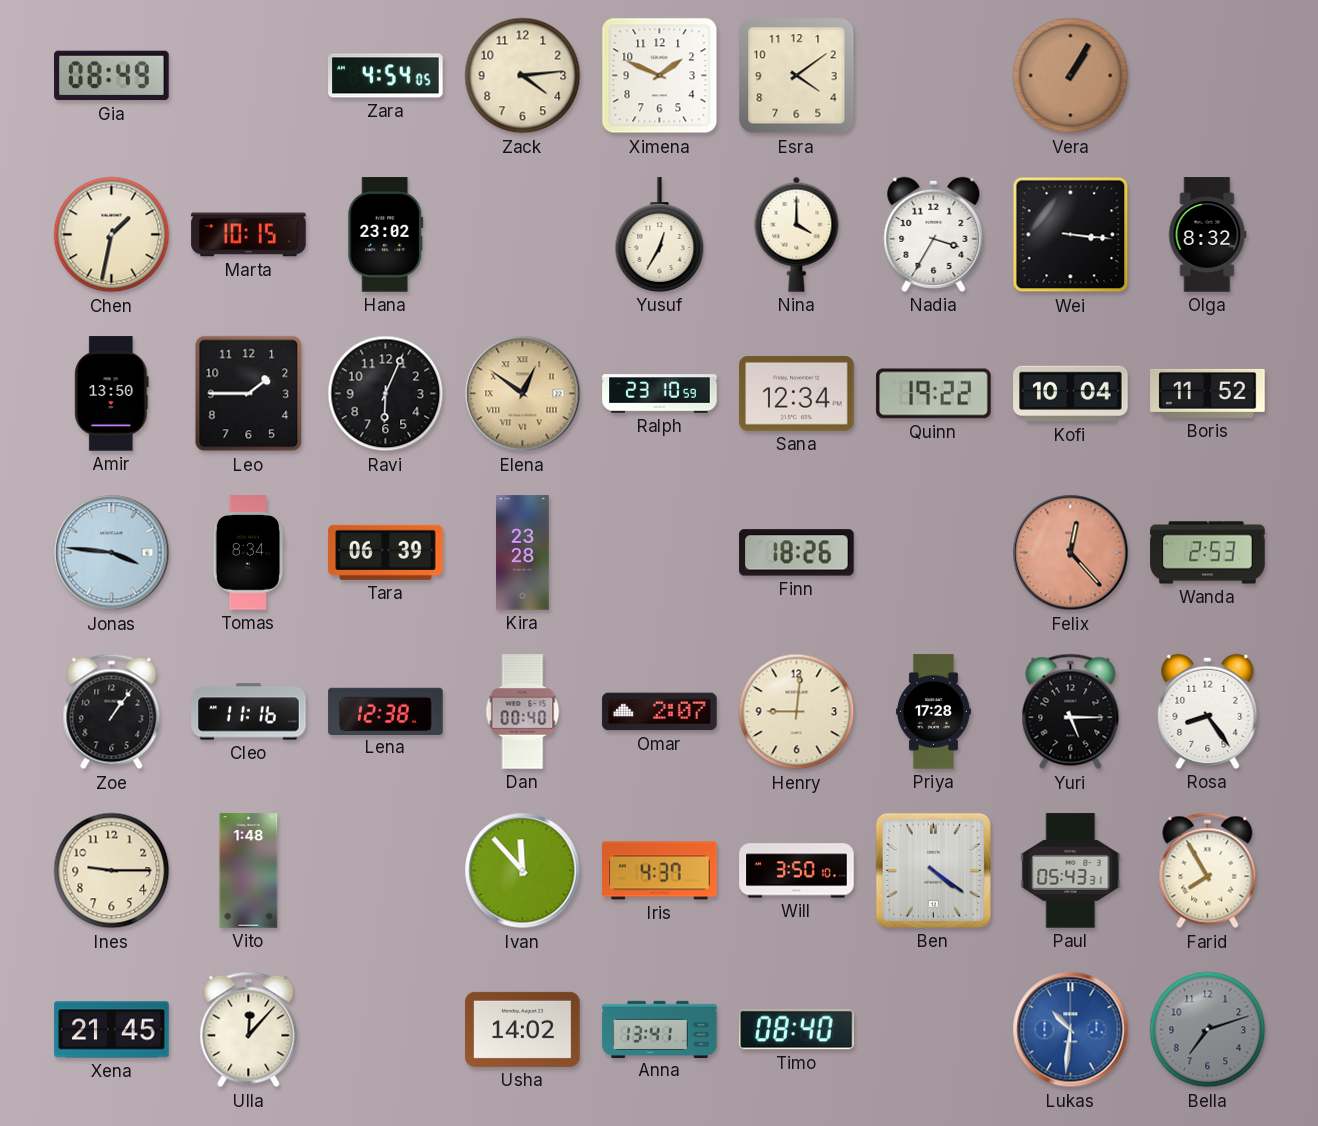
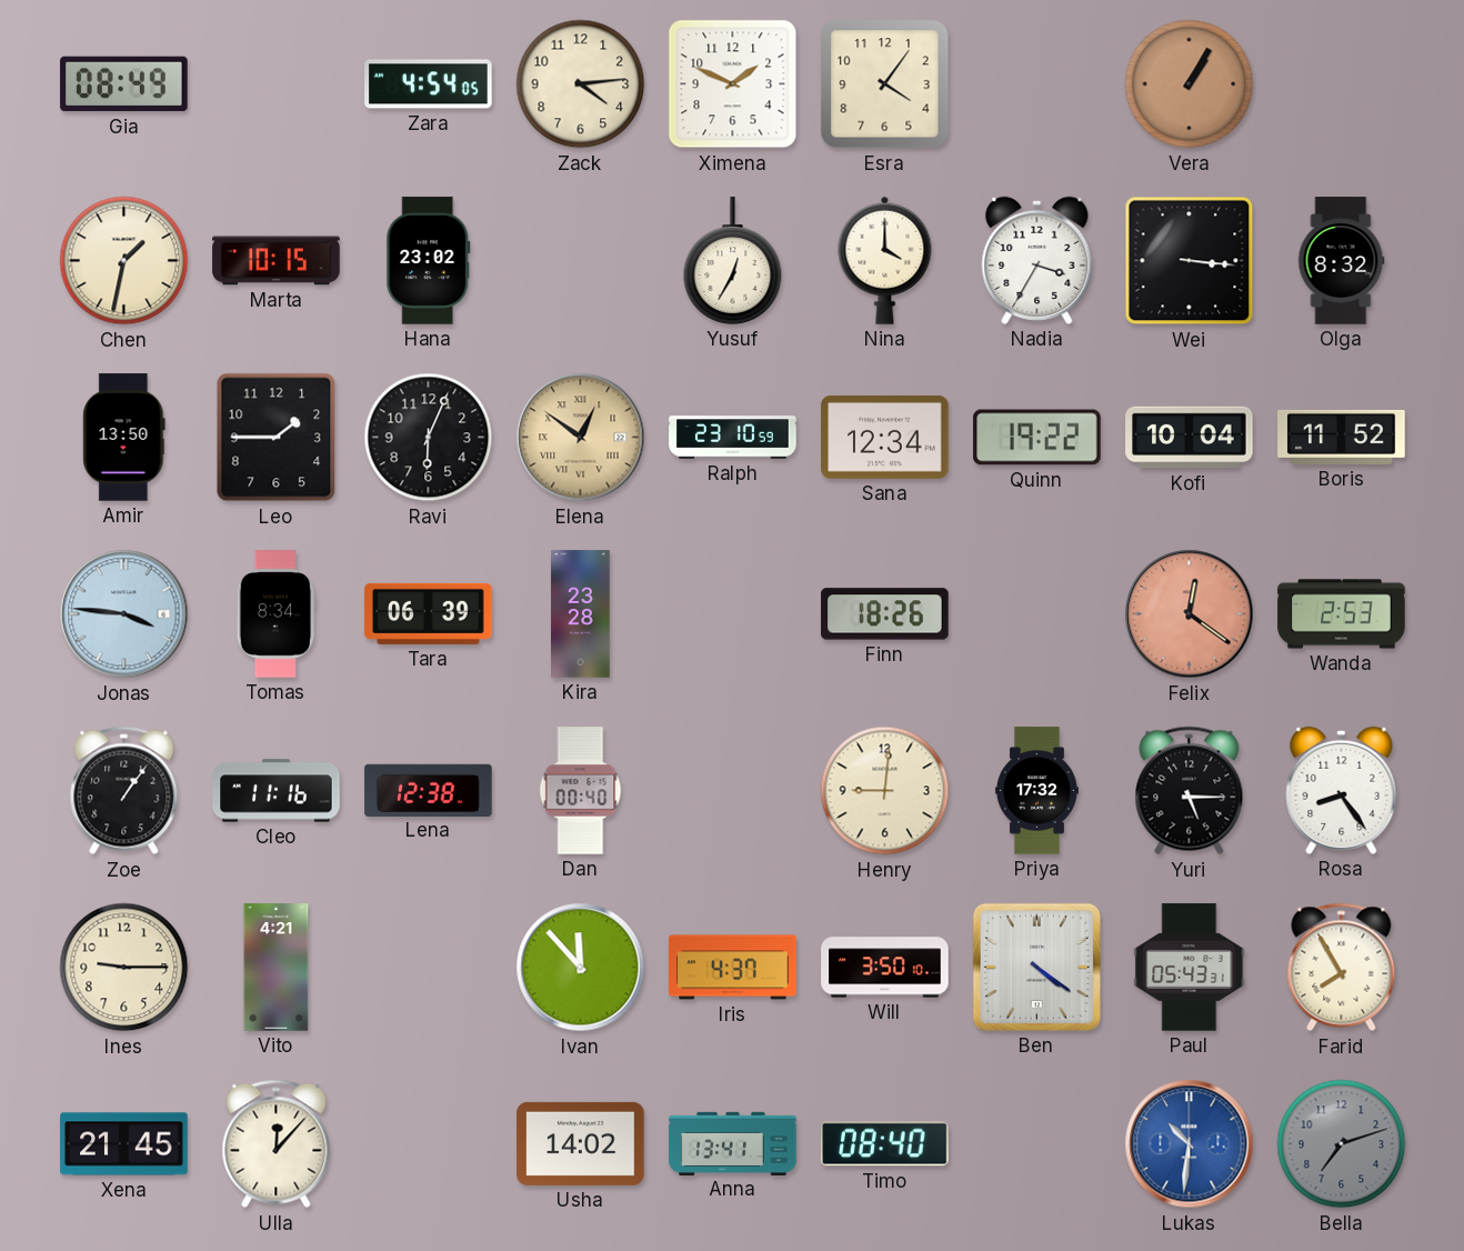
Esra: 4:09 -> 4:06 (885, 84)
Felix: 12:23 -> 12:21 (1190, 614)
Omar: 2:07 -> none (660, 712)
Priya: 17:28 -> 17:32 (1036, 791)
Vito: 1:48 -> 4:21 (277, 968)
